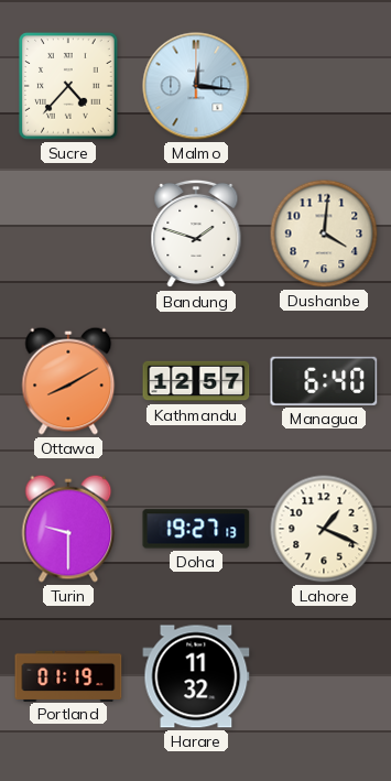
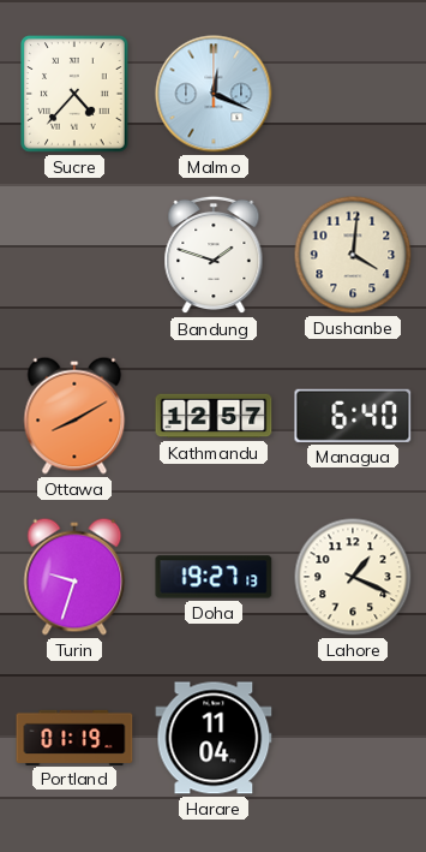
Malmo: 12:16 -> 12:19 (214, 94)
Turin: 9:30 -> 9:33 (74, 577)
Harare: 11:32 -> 11:04 (214, 738)
